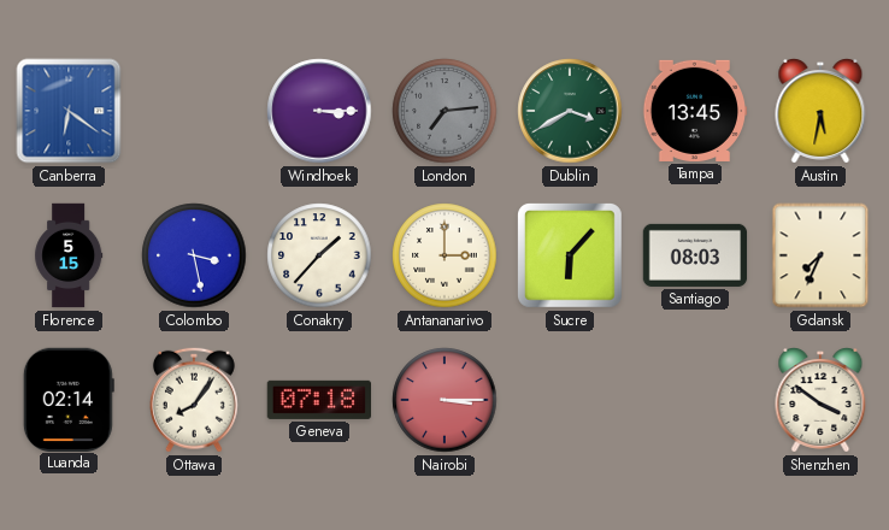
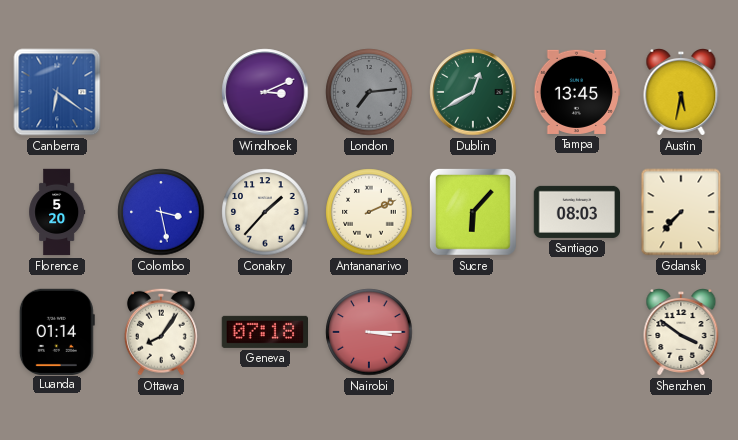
Windhoek: 3:15 -> 3:11 (265, 92)
Dublin: 3:40 -> 12:40 (473, 92)
Florence: 5:15 -> 5:20 (57, 212)
Antananarivo: 3:00 -> 2:11 (369, 212)
Gdansk: 7:34 -> 7:37 (681, 212)
Luanda: 02:14 -> 01:14 (57, 331)
